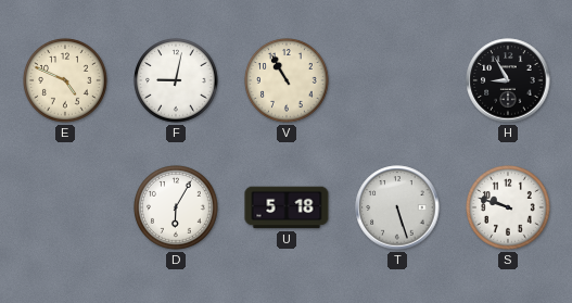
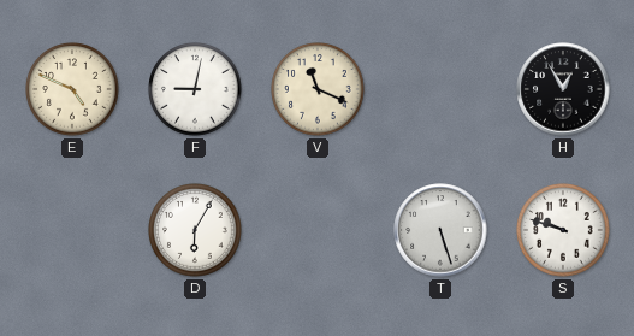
V: 10:55 -> 11:19 (318, 89)
H: 8:55 -> 12:55 (563, 89)
U: 5:18 -> none (287, 207)
